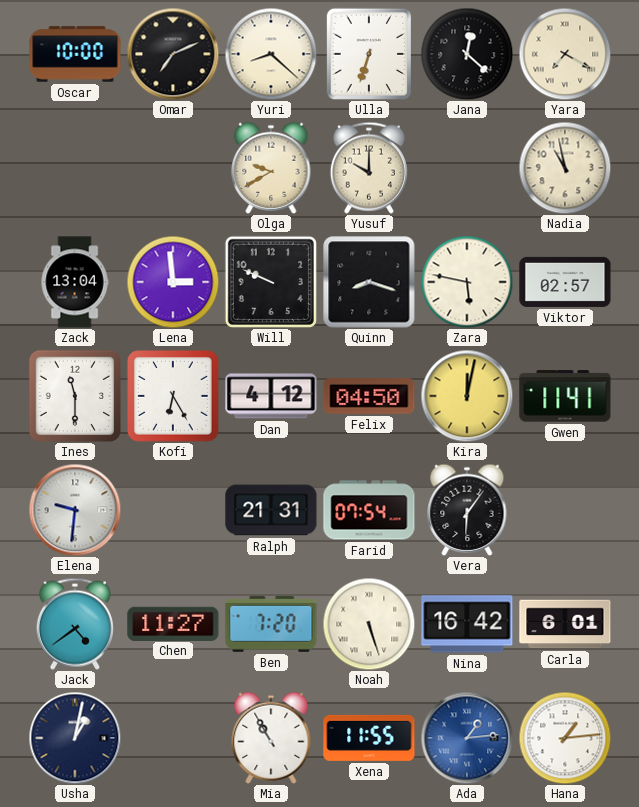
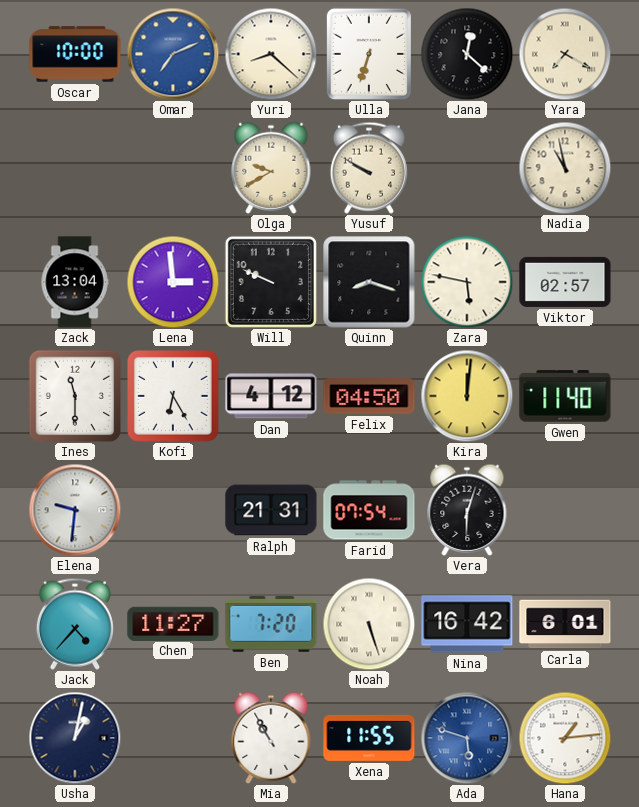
Omar dial: black -> blue (173, 54)
Yusuf: 10:00 -> 9:50 (369, 168)
Kira: 12:02 -> 12:01 (467, 396)
Gwen: 11:41 -> 11:40 (565, 396)
Vera: 6:06 -> 6:03 (467, 510)
Jack: 4:39 -> 4:37 (75, 624)
Ada: 1:14 -> 5:48 (467, 738)
